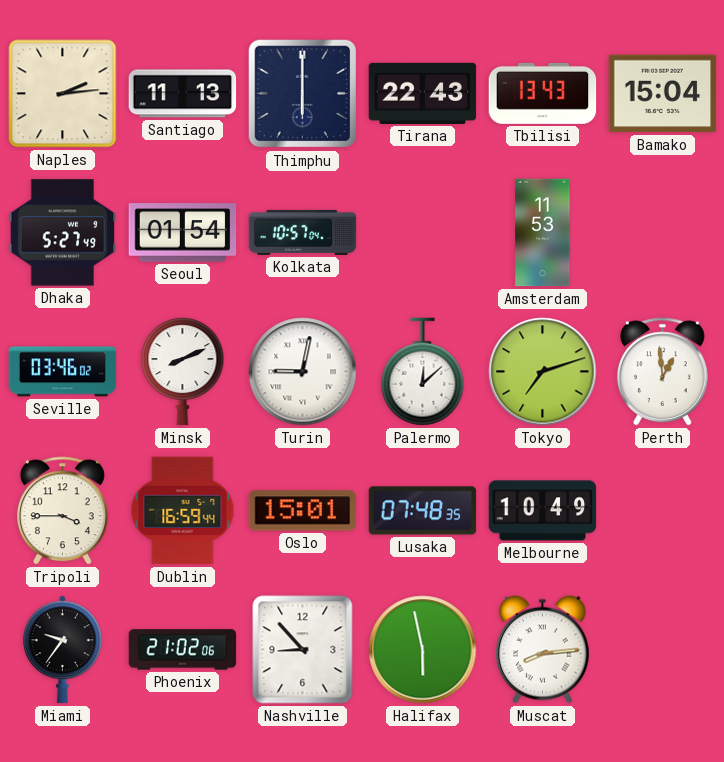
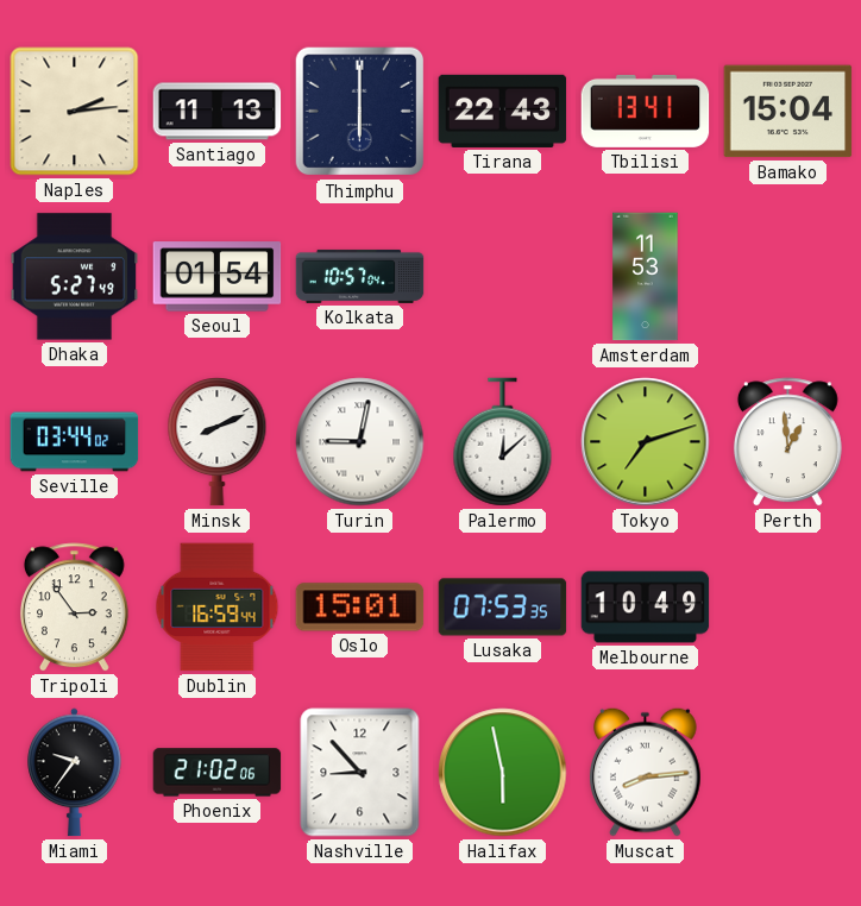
Tbilisi: 13:43 -> 13:41 (646, 111)
Seville: 03:46 -> 03:44 (75, 442)
Tripoli: 3:45 -> 2:54 (74, 608)
Lusaka: 07:48 -> 07:53 (503, 608)
